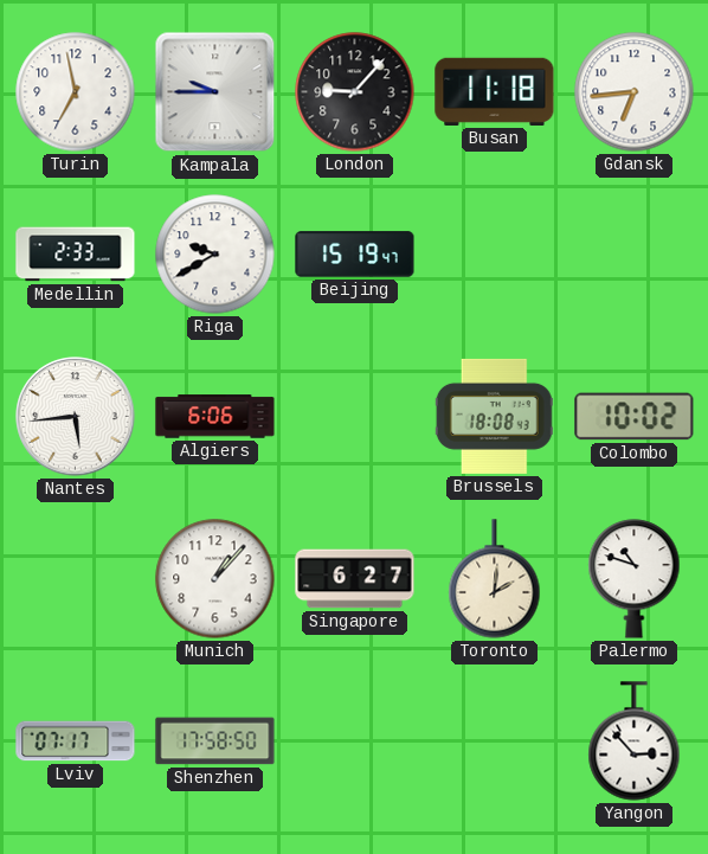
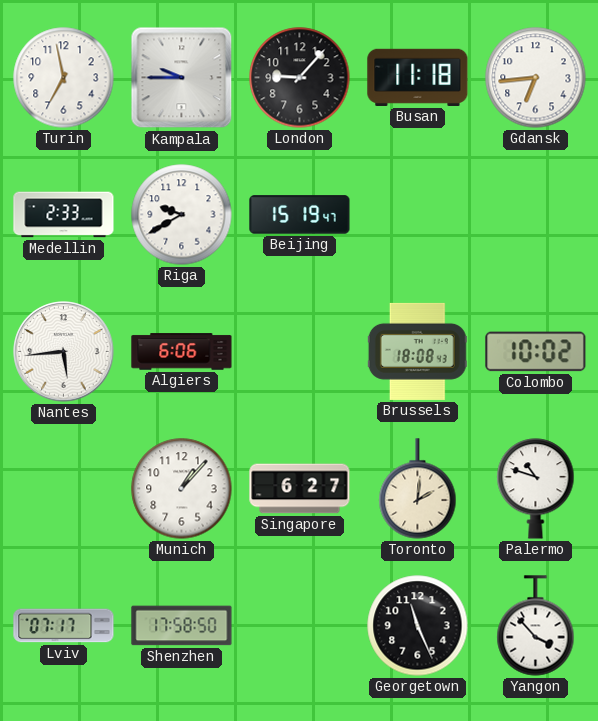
Georgetown: none -> 11:26 (418, 626)
Yangon: 2:53 -> 3:53 (536, 626)
